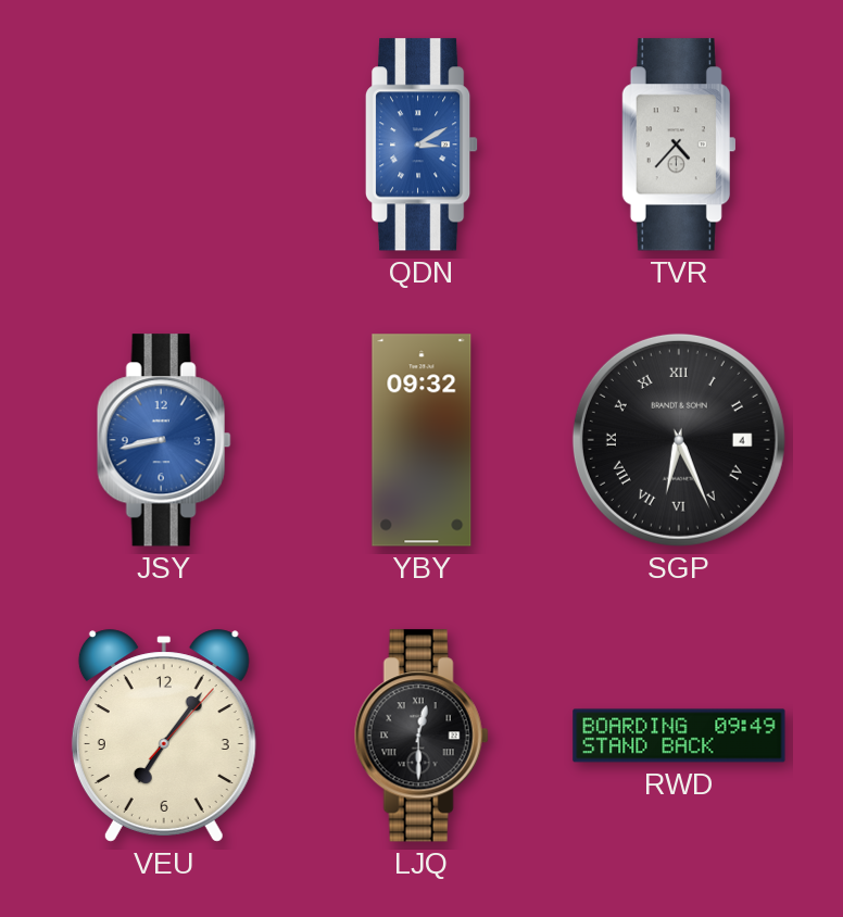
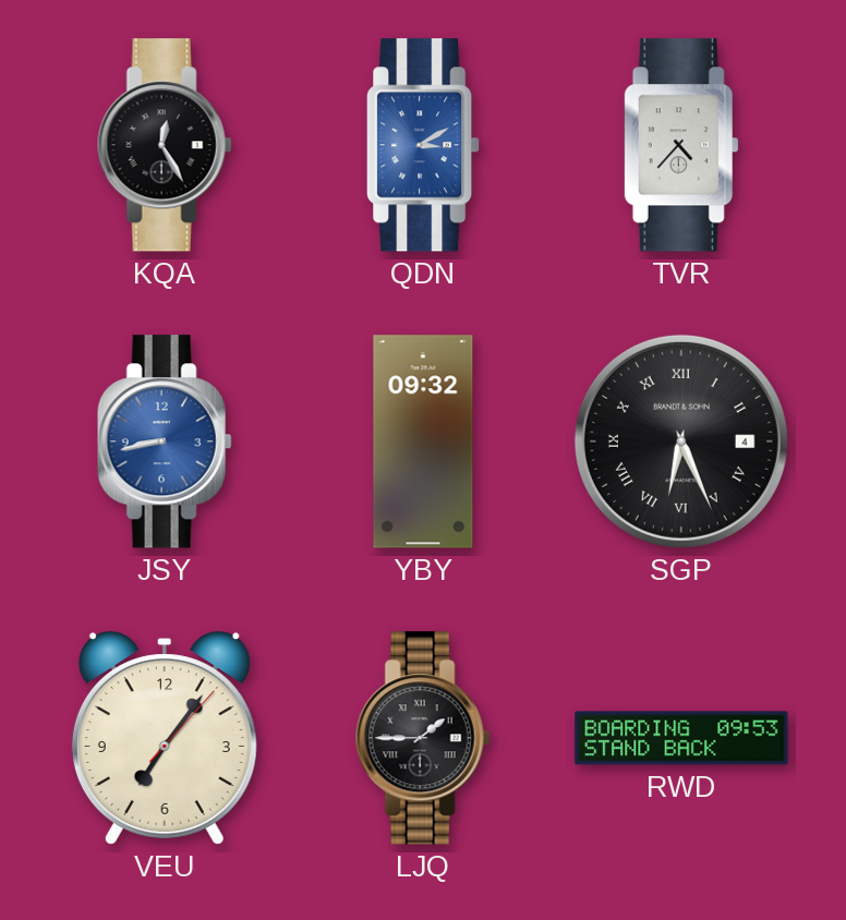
KQA: none -> 12:25 (165, 145)
LJQ: 12:30 -> 1:45 (423, 738)
RWD: 09:49 -> 09:53 (681, 738)
